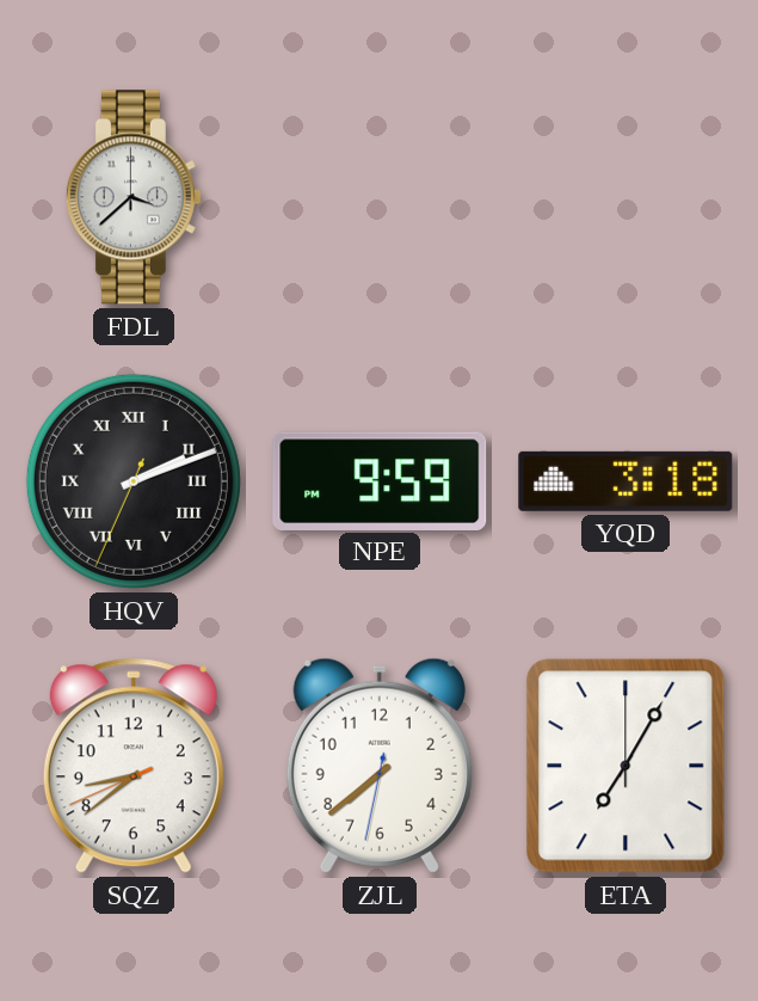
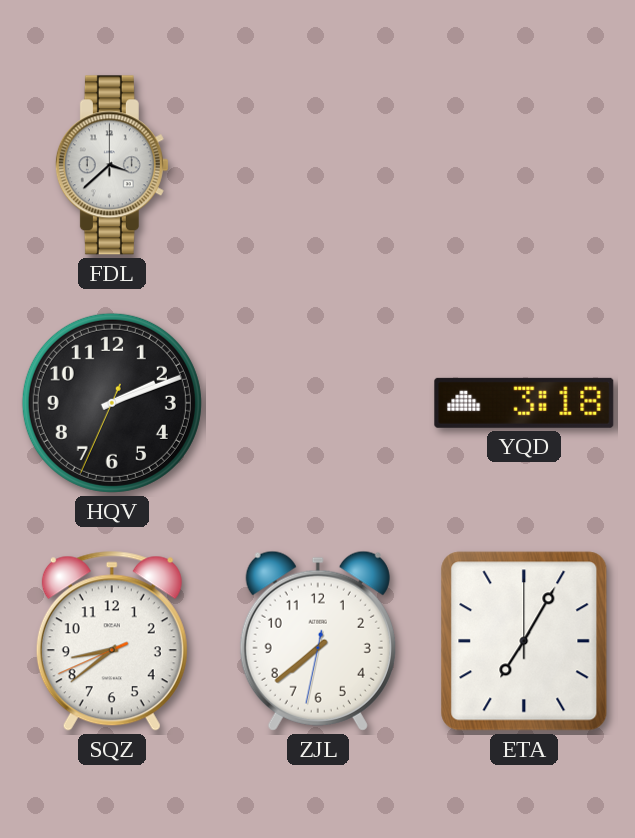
HQV numerals: Roman -> Arabic (112, 403)
NPE: 9:59 -> none (380, 480)
